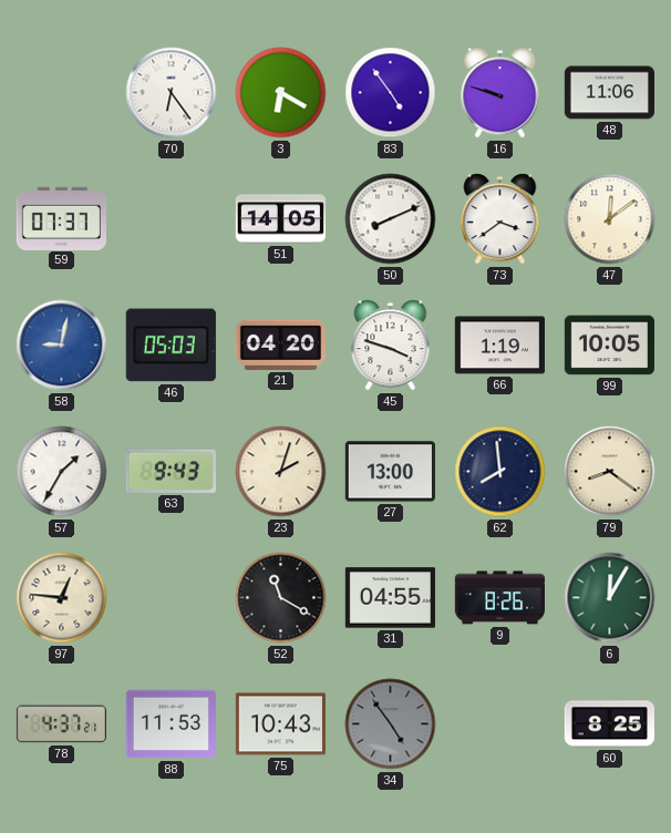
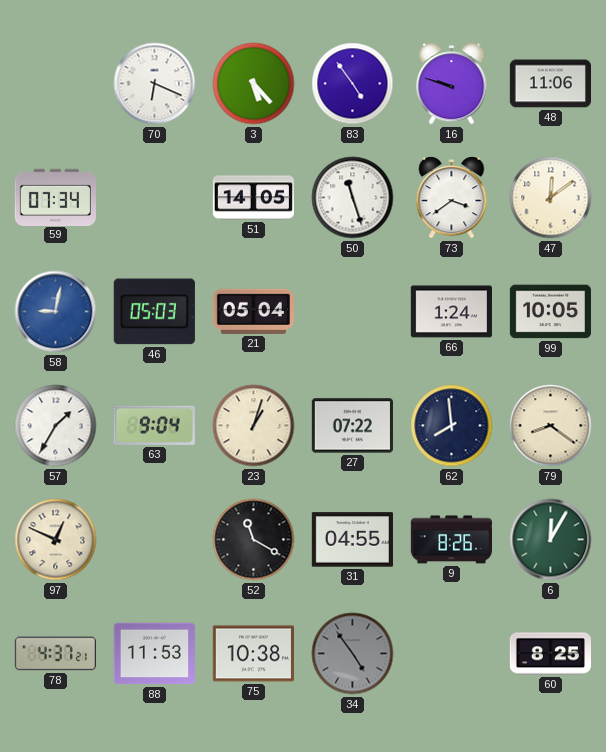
70: 6:24 -> 6:19 (155, 84)
3: 6:20 -> 5:23 (254, 84)
59: 07:37 -> 07:34 (55, 197)
50: 8:11 -> 11:27 (353, 198)
21: 04:20 -> 05:04 (253, 311)
45: 3:48 -> none (391, 346)
66: 1:19 -> 1:24 (451, 312)
63: 9:43 -> 9:04 (154, 425)
23: 2:03 -> 1:03 (254, 426)
27: 13:00 -> 07:22 (352, 426)
97: 12:46 -> 12:49 (56, 540)
75: 10:43 -> 10:38 (253, 654)
